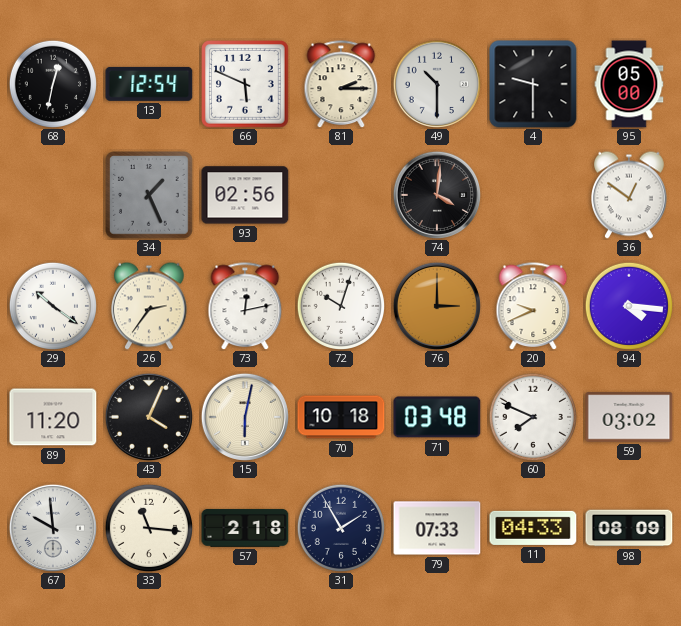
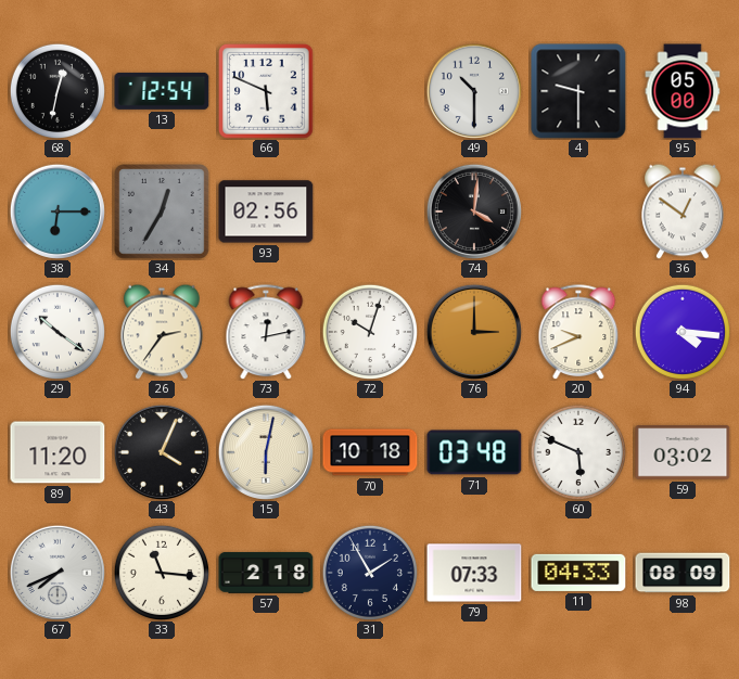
81: 2:15 -> none (341, 84)
38: none -> 6:15 (58, 212)
34: 1:26 -> 12:35 (163, 213)
60: 7:49 -> 5:49 (577, 451)
67: 9:59 -> 7:41 (58, 573)
